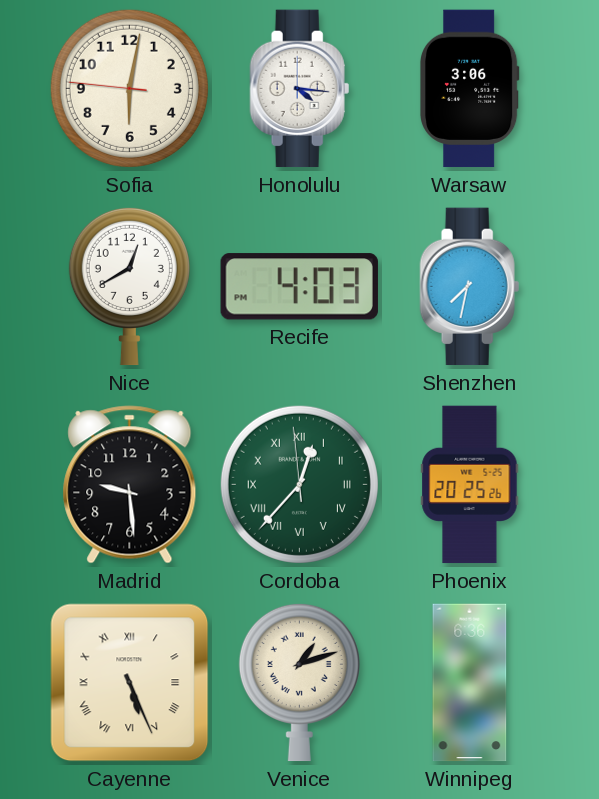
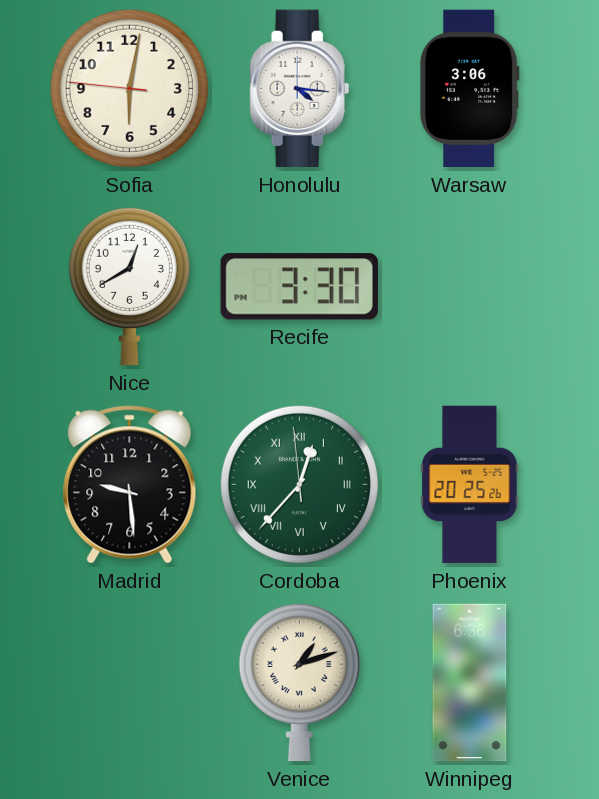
Recife: 4:03 -> 3:30 (299, 287)
Shenzhen: 7:32 -> none (470, 287)
Cayenne: 5:26 -> none (130, 683)
